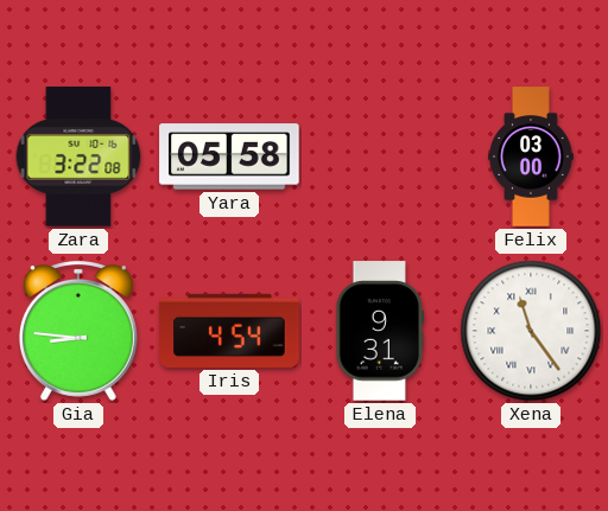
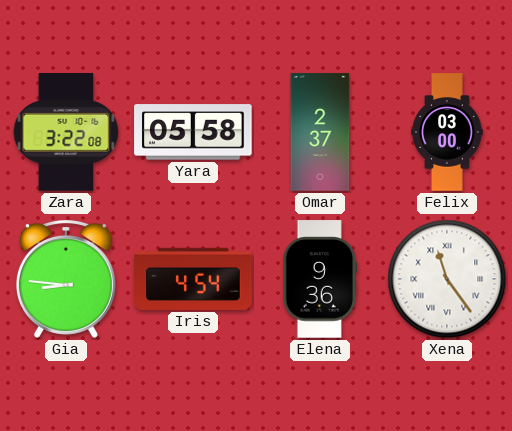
Omar: none -> 2:37 (320, 132)
Elena: 9:31 -> 9:36 (320, 279)
